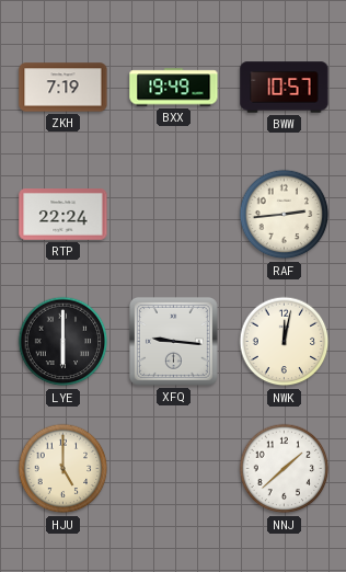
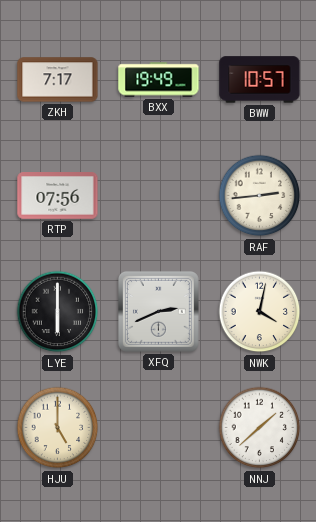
ZKH: 7:19 -> 7:17 (58, 80)
RTP: 22:24 -> 07:56 (58, 196)
XFQ: 9:16 -> 2:41 (158, 311)
NWK: 12:02 -> 4:02 (260, 312)
